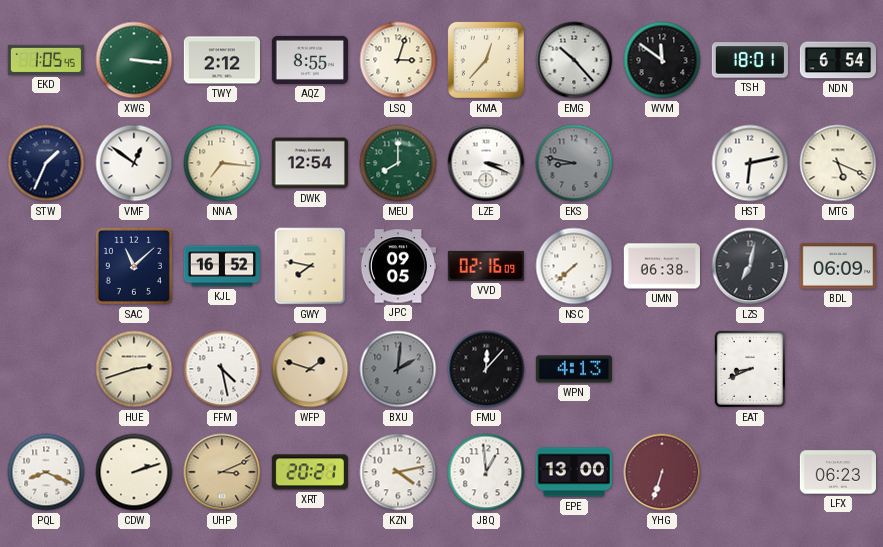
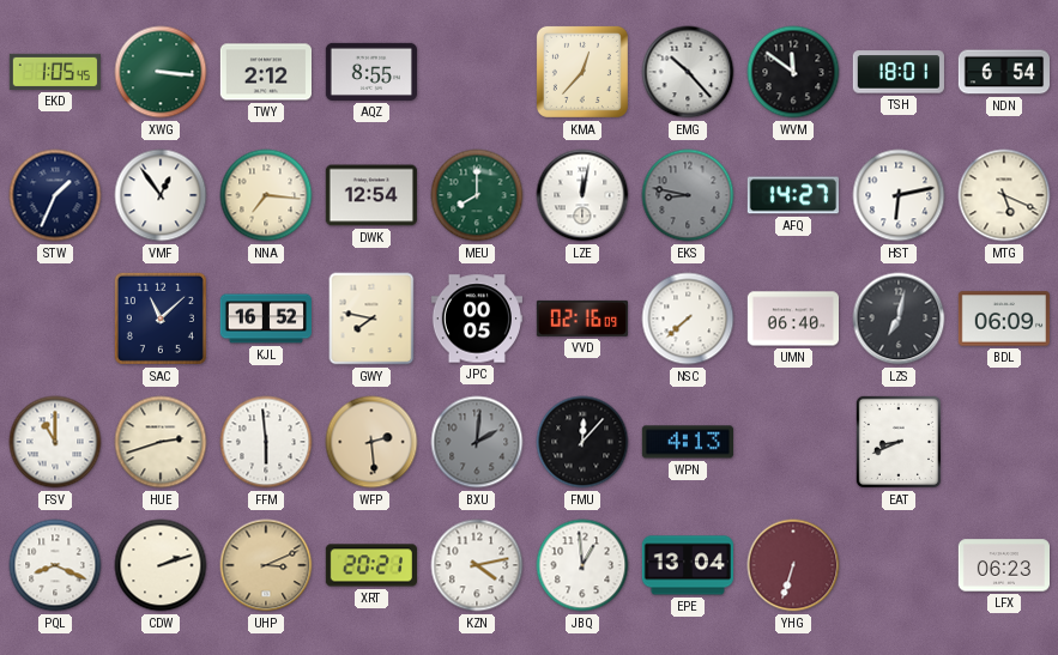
LSQ: 3:03 -> none (398, 60)
VMF: 12:51 -> 12:54 (161, 195)
LZE: 3:19 -> 12:02 (582, 195)
AFQ: none -> 14:27 (793, 195)
JPC: 09:05 -> 00:05 (476, 319)
UMN: 06:38 -> 06:40 (792, 319)
FSV: none -> 11:00 (55, 442)
FFM: 4:28 -> 5:59 (266, 442)
WFP: 1:48 -> 2:29 (371, 442)
EPE: 13:00 -> 13:04 (687, 565)
